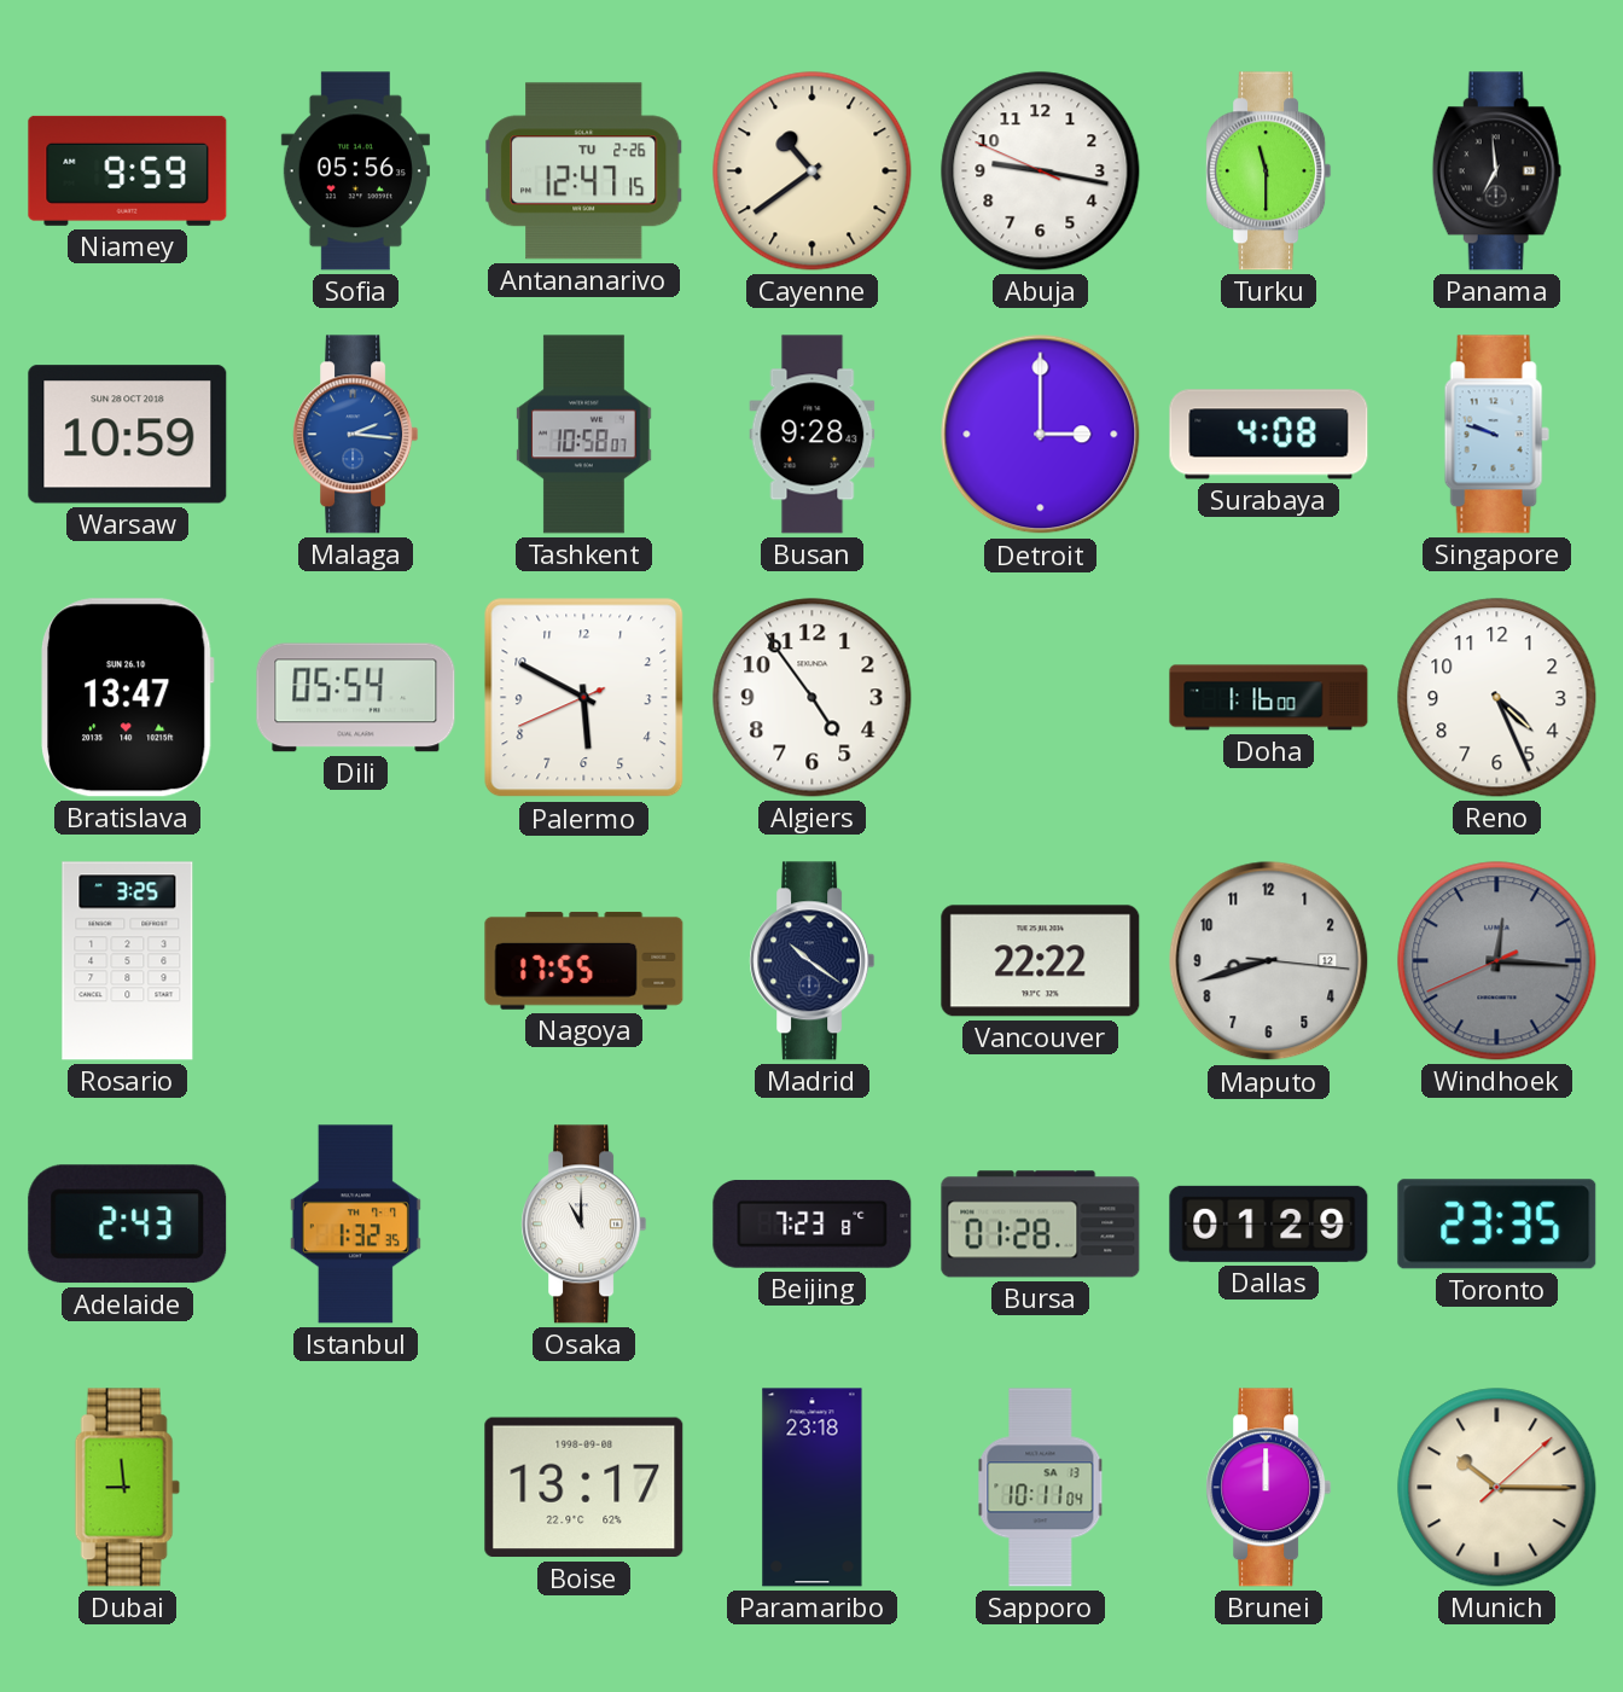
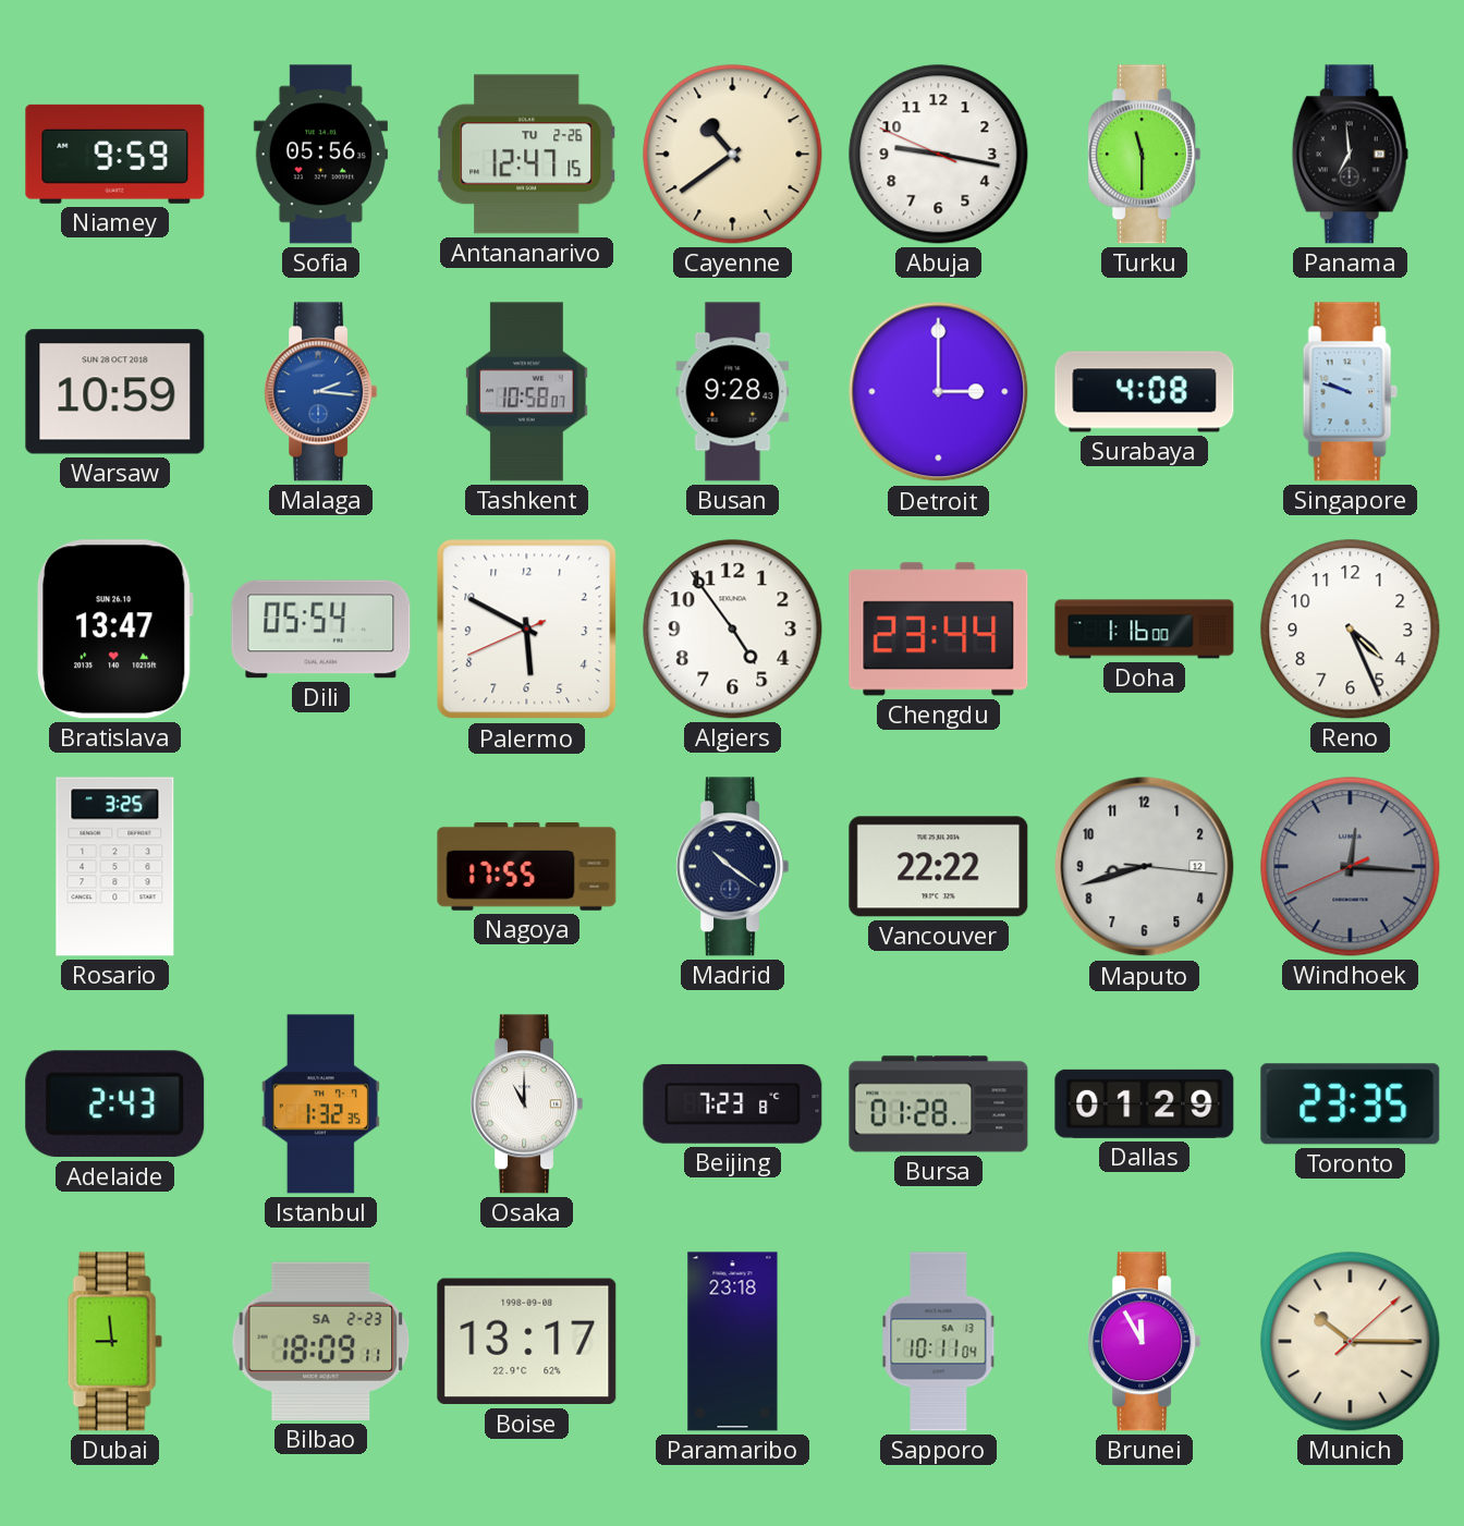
Chengdu: none -> 23:44 (939, 630)
Bilbao: none -> 18:09 (321, 1341)
Brunei: 12:00 -> 11:55 (1145, 1342)
